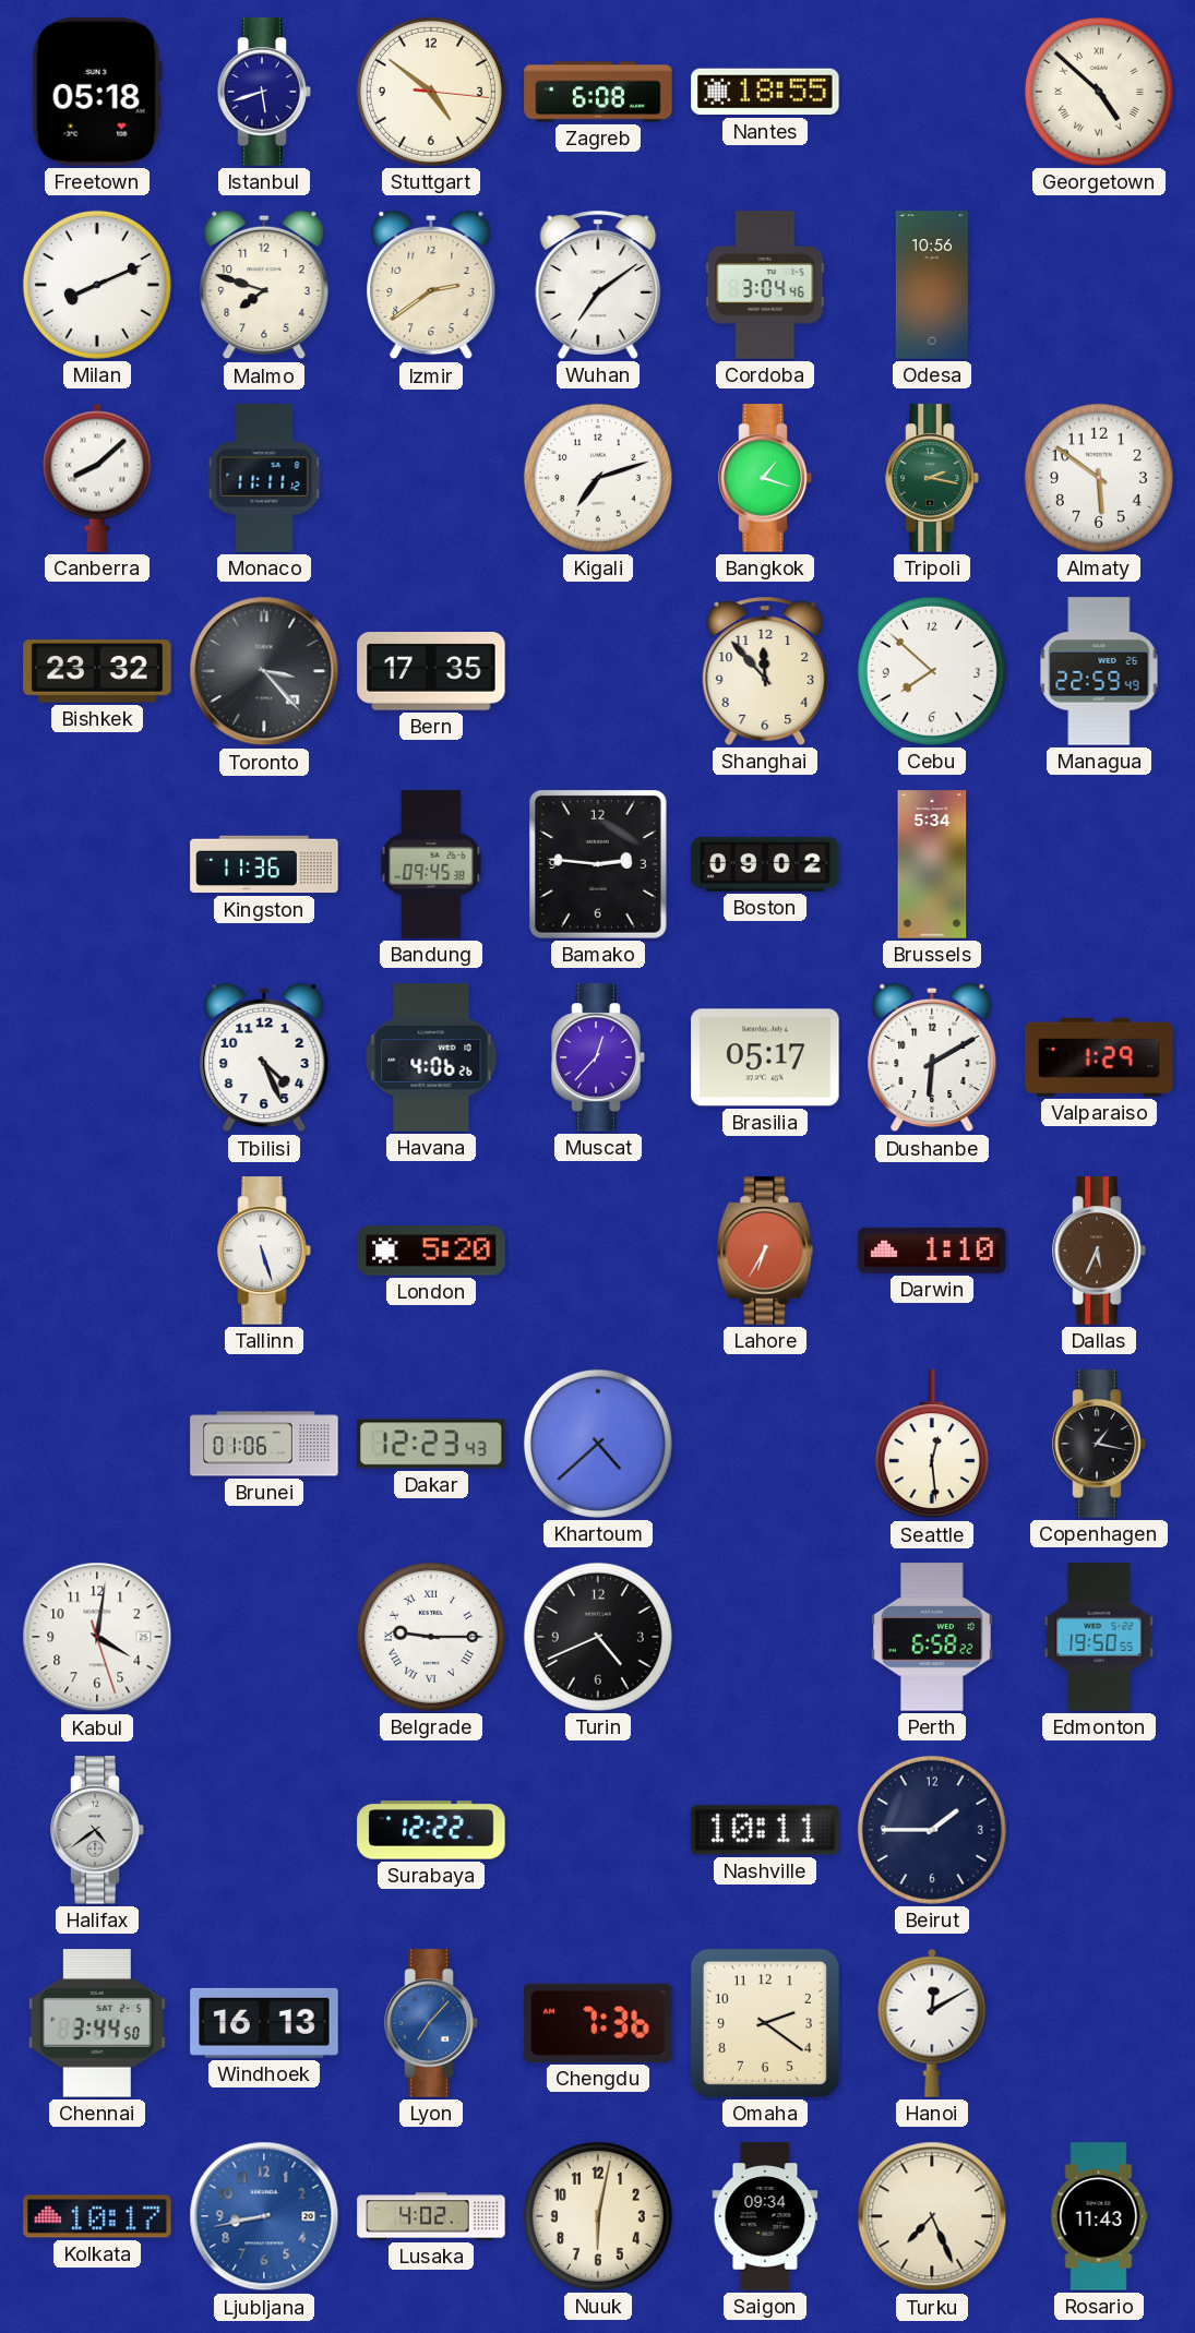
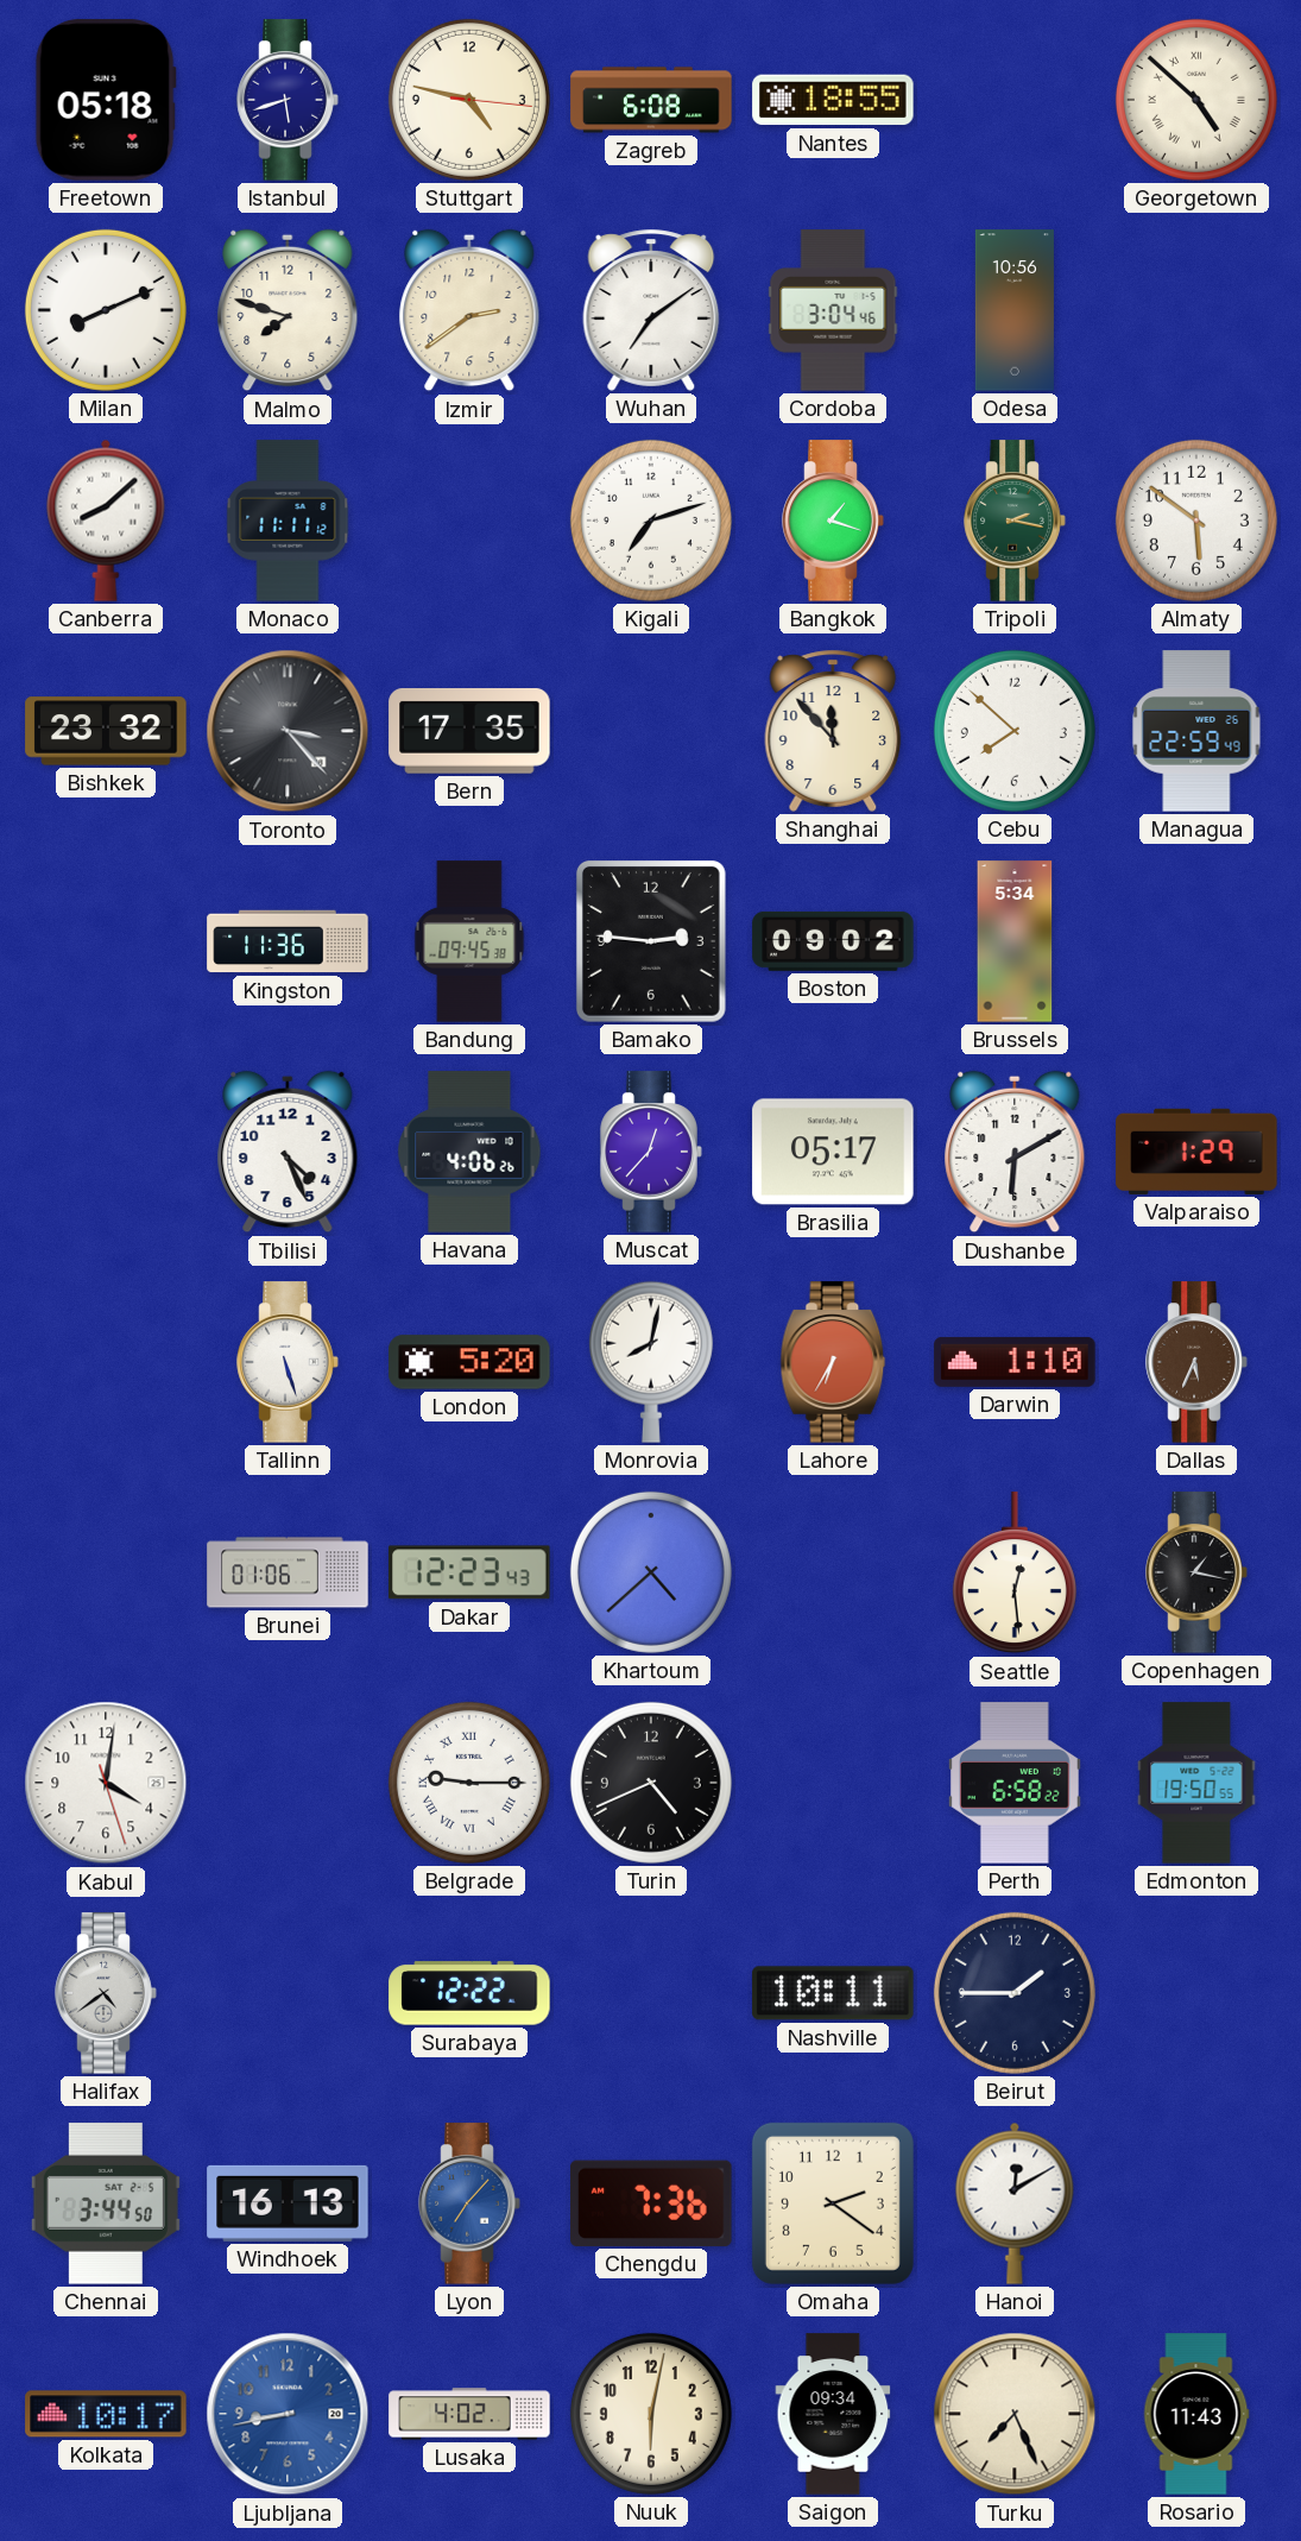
Stuttgart: 4:51 -> 4:47 (469, 100)
Monrovia: none -> 8:02 (651, 1362)
